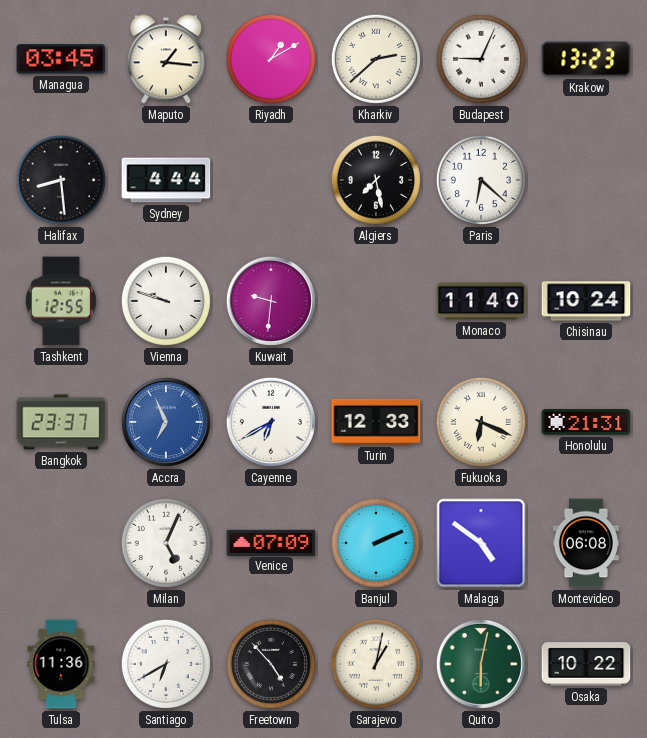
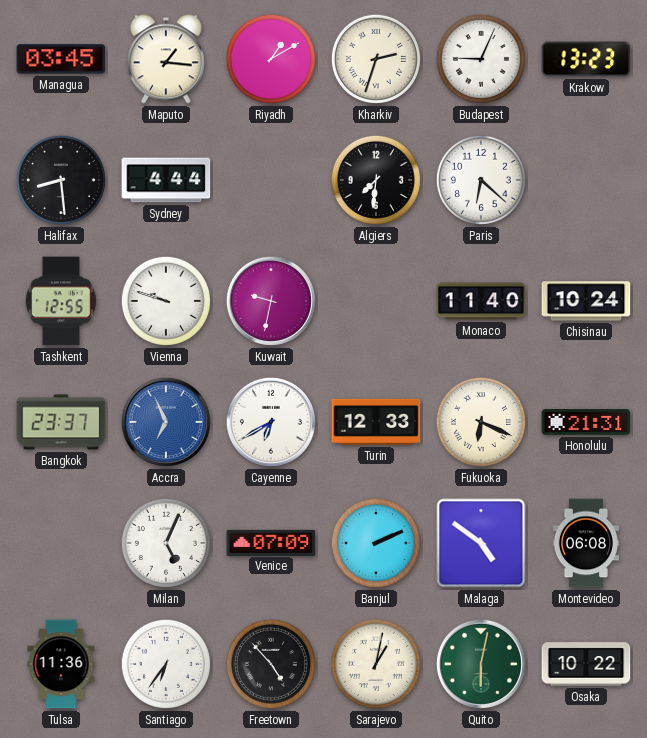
Kharkiv: 2:38 -> 2:33 (376, 59)
Algiers: 7:28 -> 7:31 (376, 180)
Kuwait: 9:31 -> 9:32 (271, 301)
Santiago: 6:40 -> 6:36 (166, 664)
